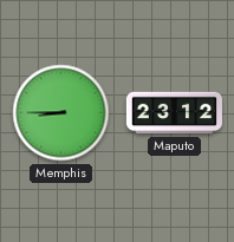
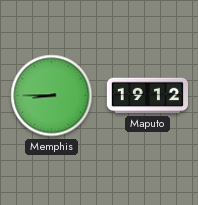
Maputo: 23:12 -> 19:12 (147, 96)
